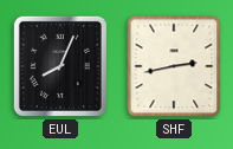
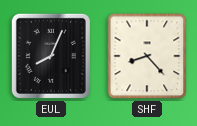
SHF: 2:43 -> 8:23 (147, 56)
